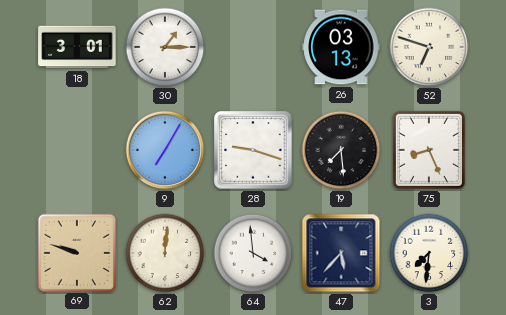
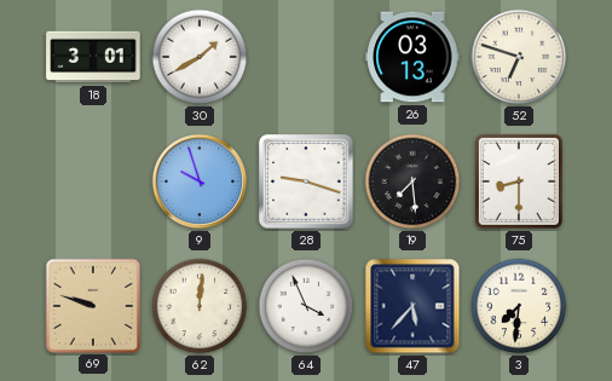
30: 1:15 -> 1:40 (200, 57)
9: 7:05 -> 9:57 (200, 181)
75: 8:26 -> 8:30 (519, 181)
64: 3:59 -> 3:56 (306, 306)
